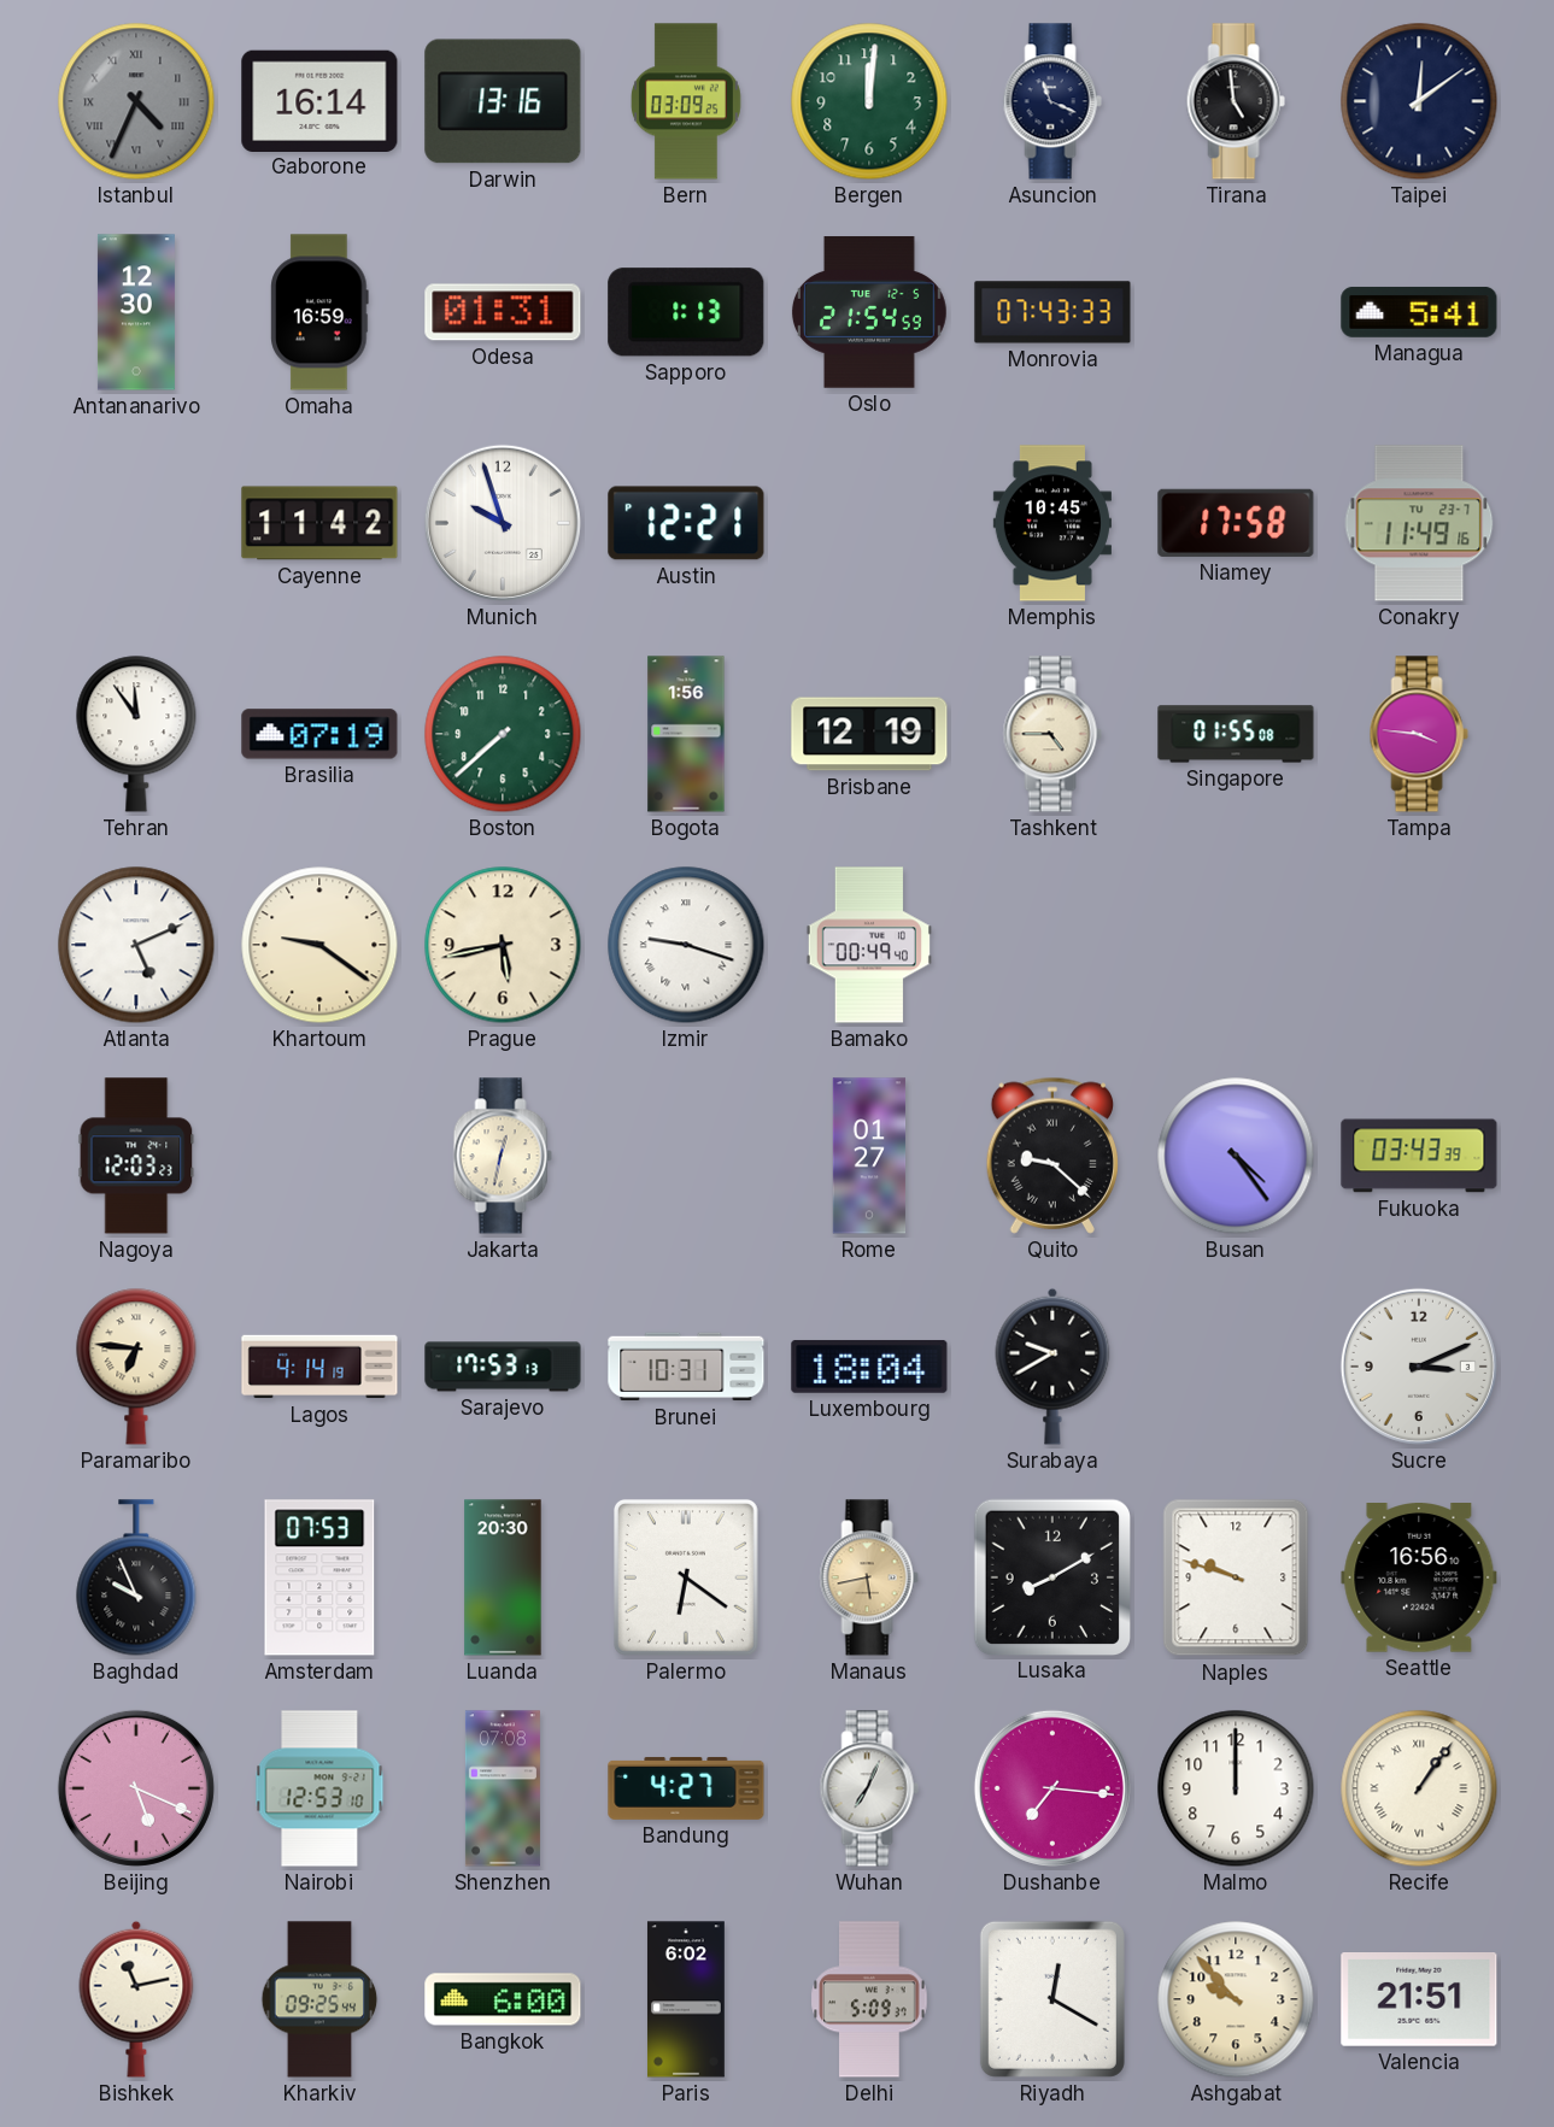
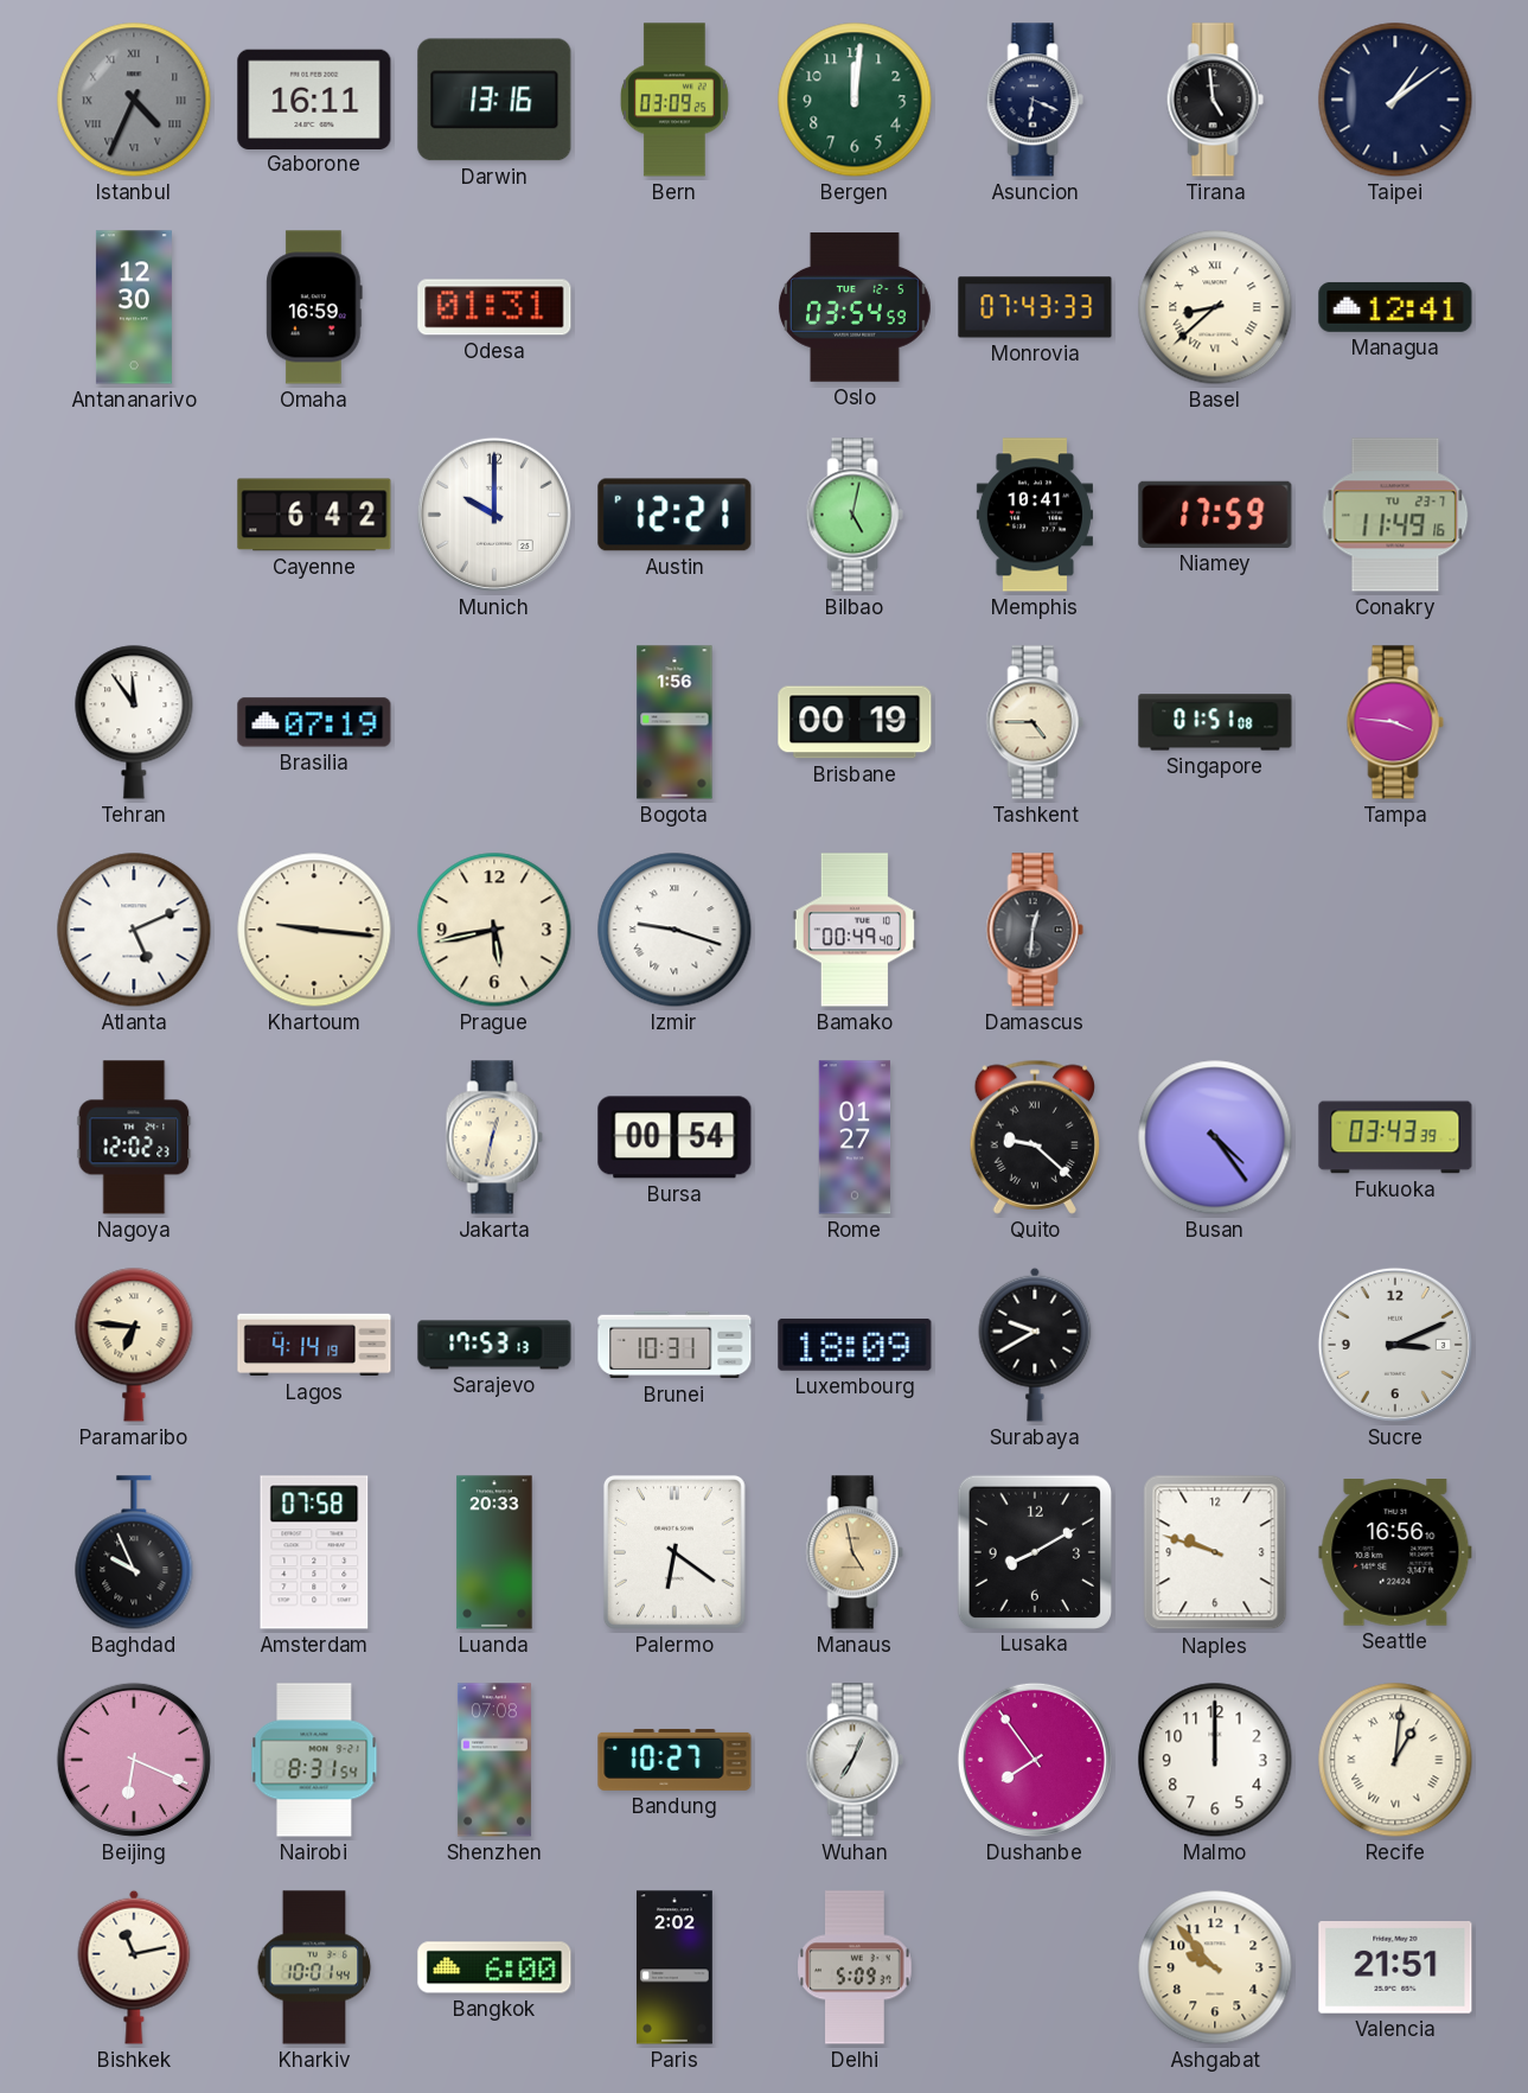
Gaborone: 16:14 -> 16:11 (314, 98)
Asuncion: 11:19 -> 6:19 (1035, 100)
Taipei: 12:09 -> 1:09 (1395, 100)
Sapporo: 1:13 -> none (686, 312)
Oslo: 21:54 -> 03:54 (855, 307)
Basel: none -> 8:38 (1215, 307)
Managua: 5:41 -> 12:41 (1395, 307)
Cayenne: 11:42 -> 6:42 (314, 515)
Munich: 9:57 -> 10:00 (494, 515)
Bilbao: none -> 5:02 (855, 515)
Memphis: 10:45 -> 10:41 (1035, 515)
Niamey: 17:58 -> 17:59 (1215, 515)
Boston: 7:38 -> none (503, 734)
Brisbane: 12:19 -> 00:19 (855, 722)
Singapore: 01:55 -> 01:51 (1215, 722)
Khartoum: 9:21 -> 9:16 (314, 930)
Damascus: none -> 12:31 (1035, 930)
Nagoya: 12:03 -> 12:02 (134, 1137)
Bursa: none -> 00:54 (675, 1137)
Luxembourg: 18:04 -> 18:09 (855, 1345)
Amsterdam: 07:53 -> 07:58 (314, 1552)
Luanda: 20:30 -> 20:33 (494, 1552)
Manaus: 5:43 -> 4:58 (855, 1552)
Beijing: 5:19 -> 6:19 (134, 1760)
Nairobi: 12:53 -> 8:31 (314, 1760)
Bandung: 4:27 -> 10:27 (675, 1760)
Dushanbe: 7:16 -> 7:54 (1035, 1760)
Recife: 1:06 -> 1:01 (1395, 1760)
Kharkiv: 09:25 -> 10:01 (314, 1967)
Paris: 6:02 -> 2:02 (675, 1967)
Riyadh: 12:20 -> none (1052, 1999)
